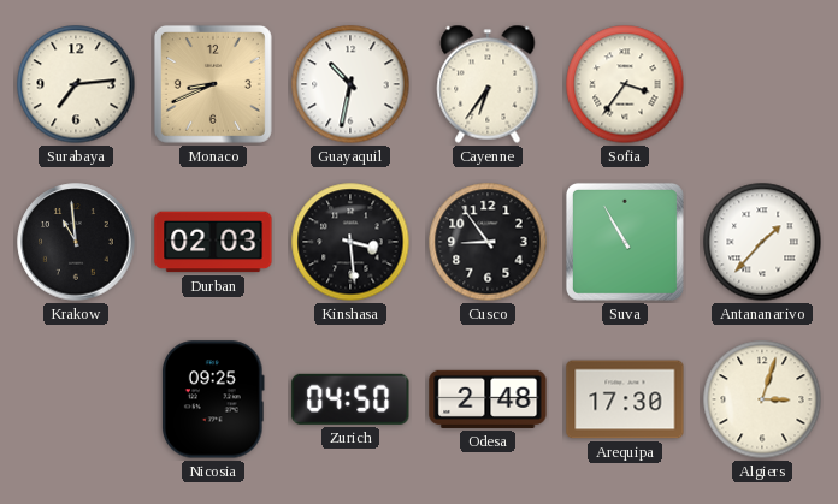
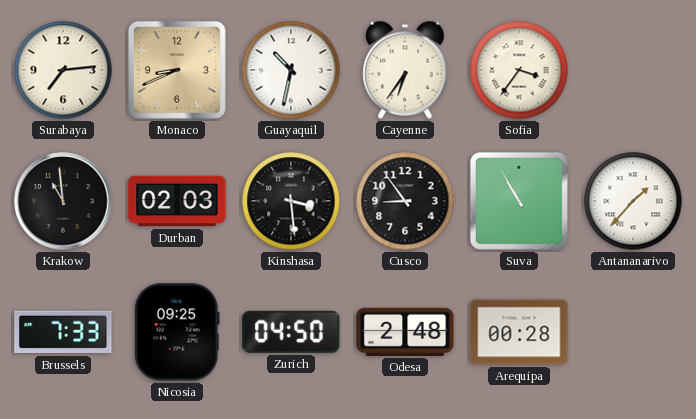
Brussels: none -> 7:33 (63, 332)
Arequipa: 17:30 -> 00:28 (519, 332)
Algiers: 3:03 -> none (762, 399)
